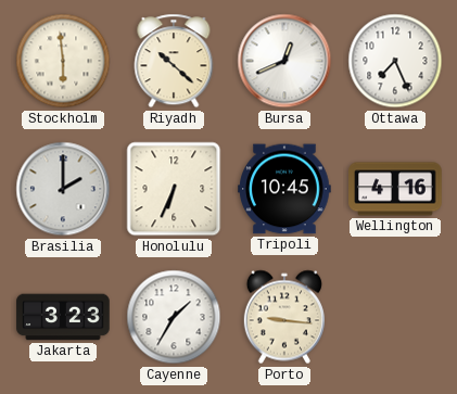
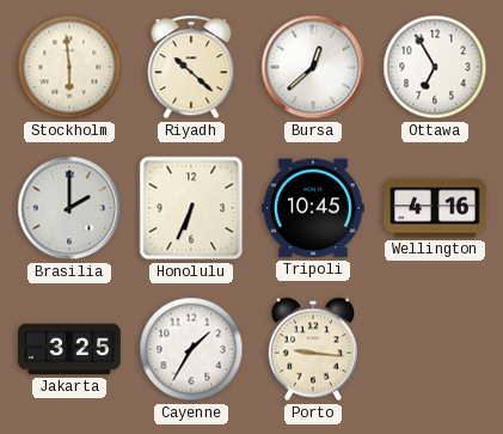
Bursa: 12:41 -> 12:38 (313, 67)
Ottawa: 7:26 -> 6:55 (435, 67)
Jakarta: 3:23 -> 3:25 (69, 349)
